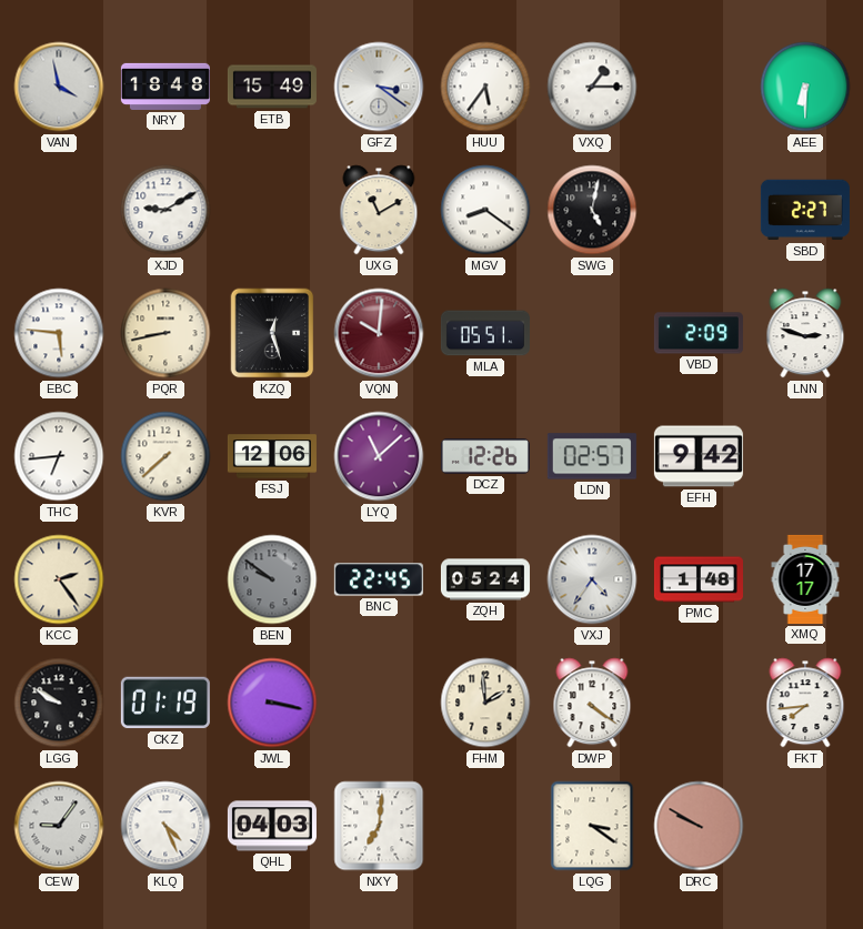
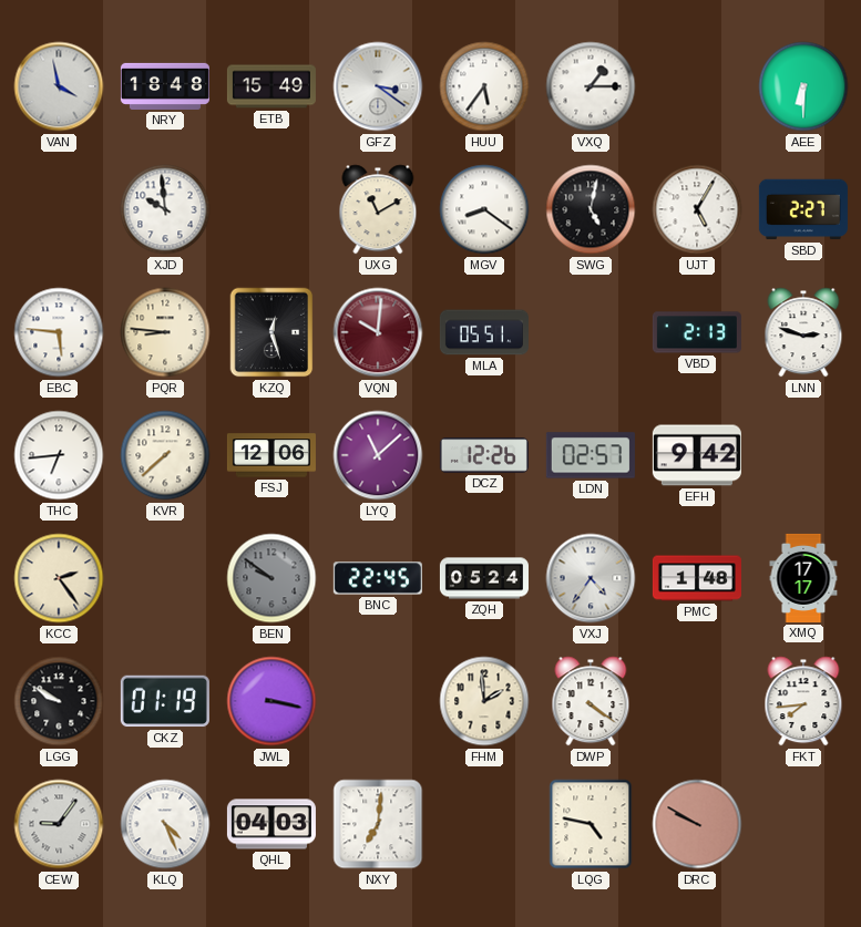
XJD: 9:10 -> 9:59 (165, 209)
UJT: none -> 5:05 (697, 209)
PQR: 8:43 -> 8:46 (165, 332)
VBD: 2:09 -> 2:13 (697, 332)
LQG: 3:21 -> 4:47 (591, 824)
